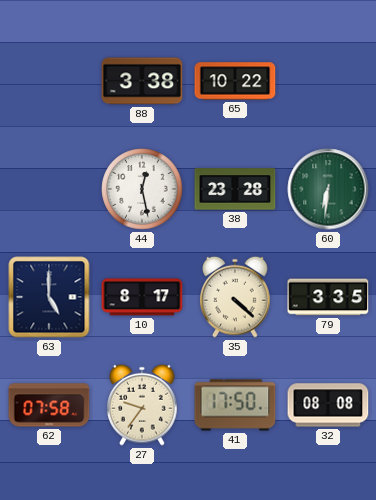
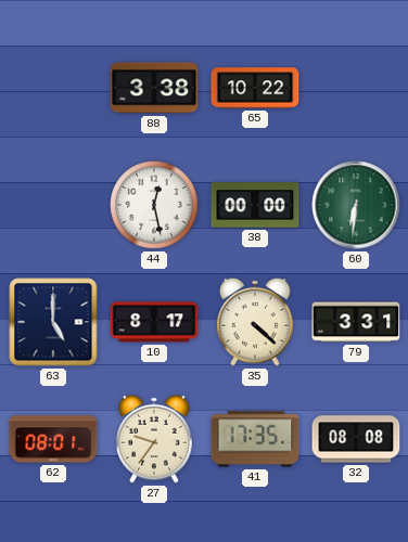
38: 23:28 -> 00:00 (255, 205)
79: 3:35 -> 3:31 (356, 322)
62: 07:58 -> 08:01 (53, 439)
41: 17:50 -> 17:35 (255, 439)
